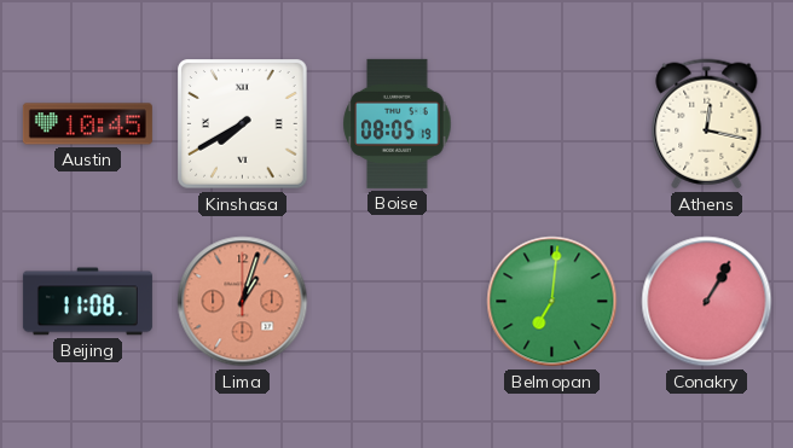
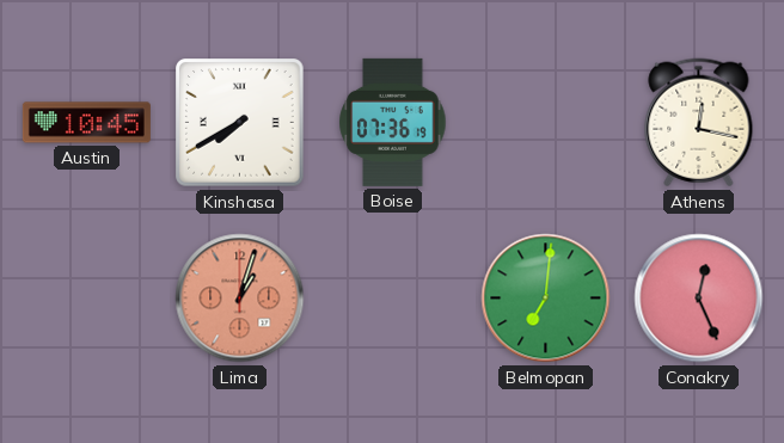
Boise: 08:05 -> 07:36 (393, 122)
Beijing: 11:08 -> none (87, 302)
Conakry: 1:05 -> 12:26 (699, 299)
